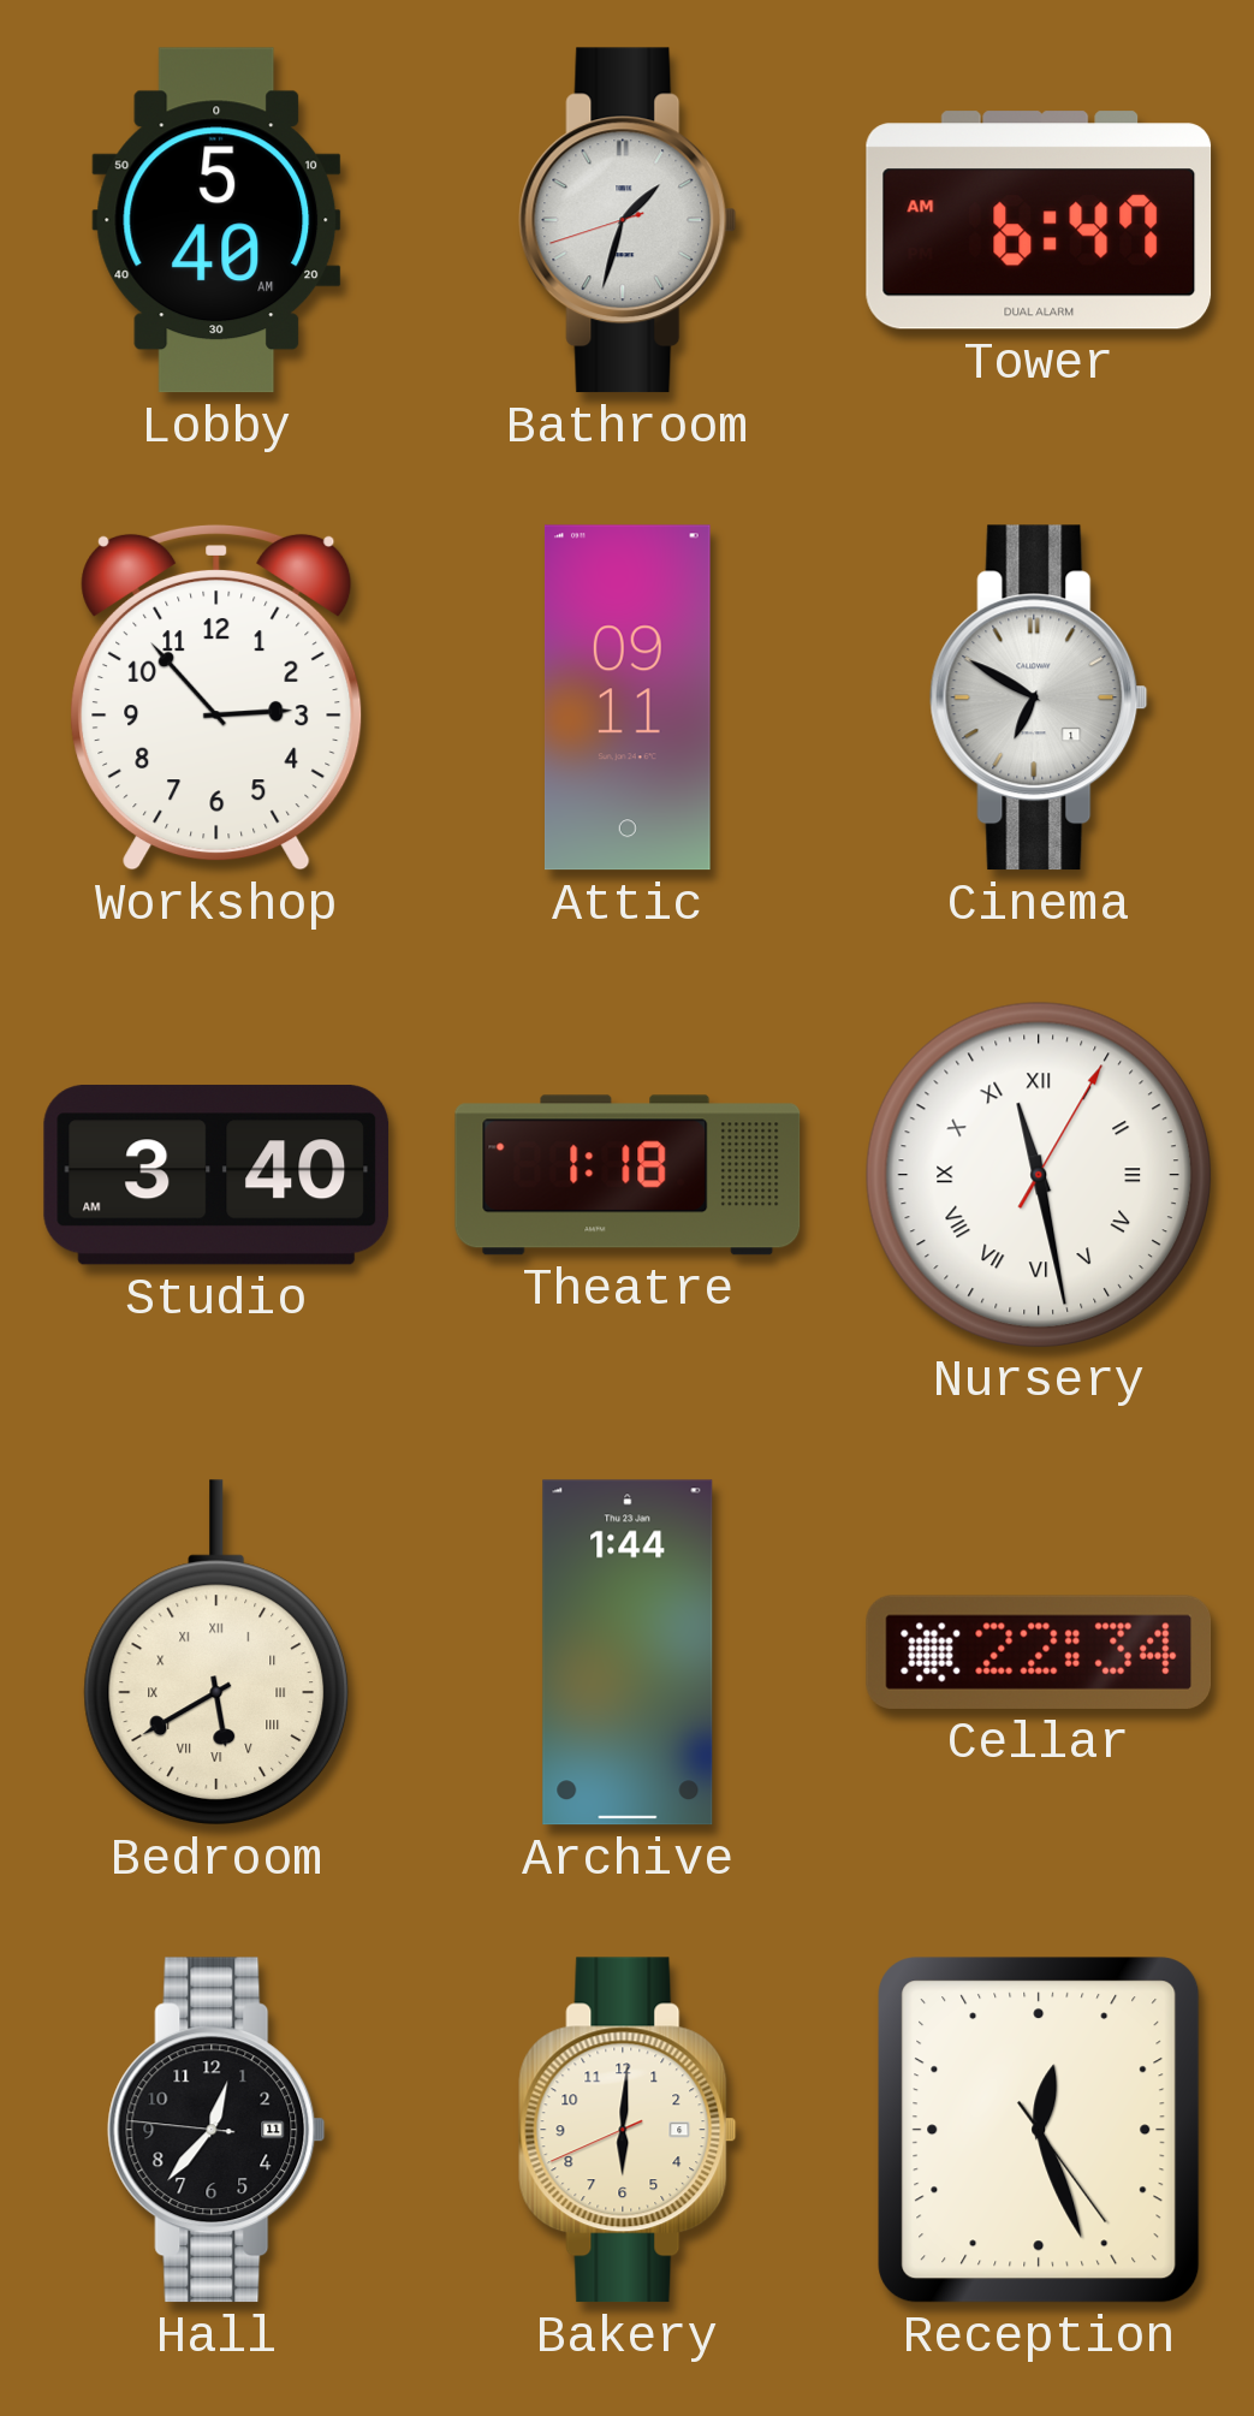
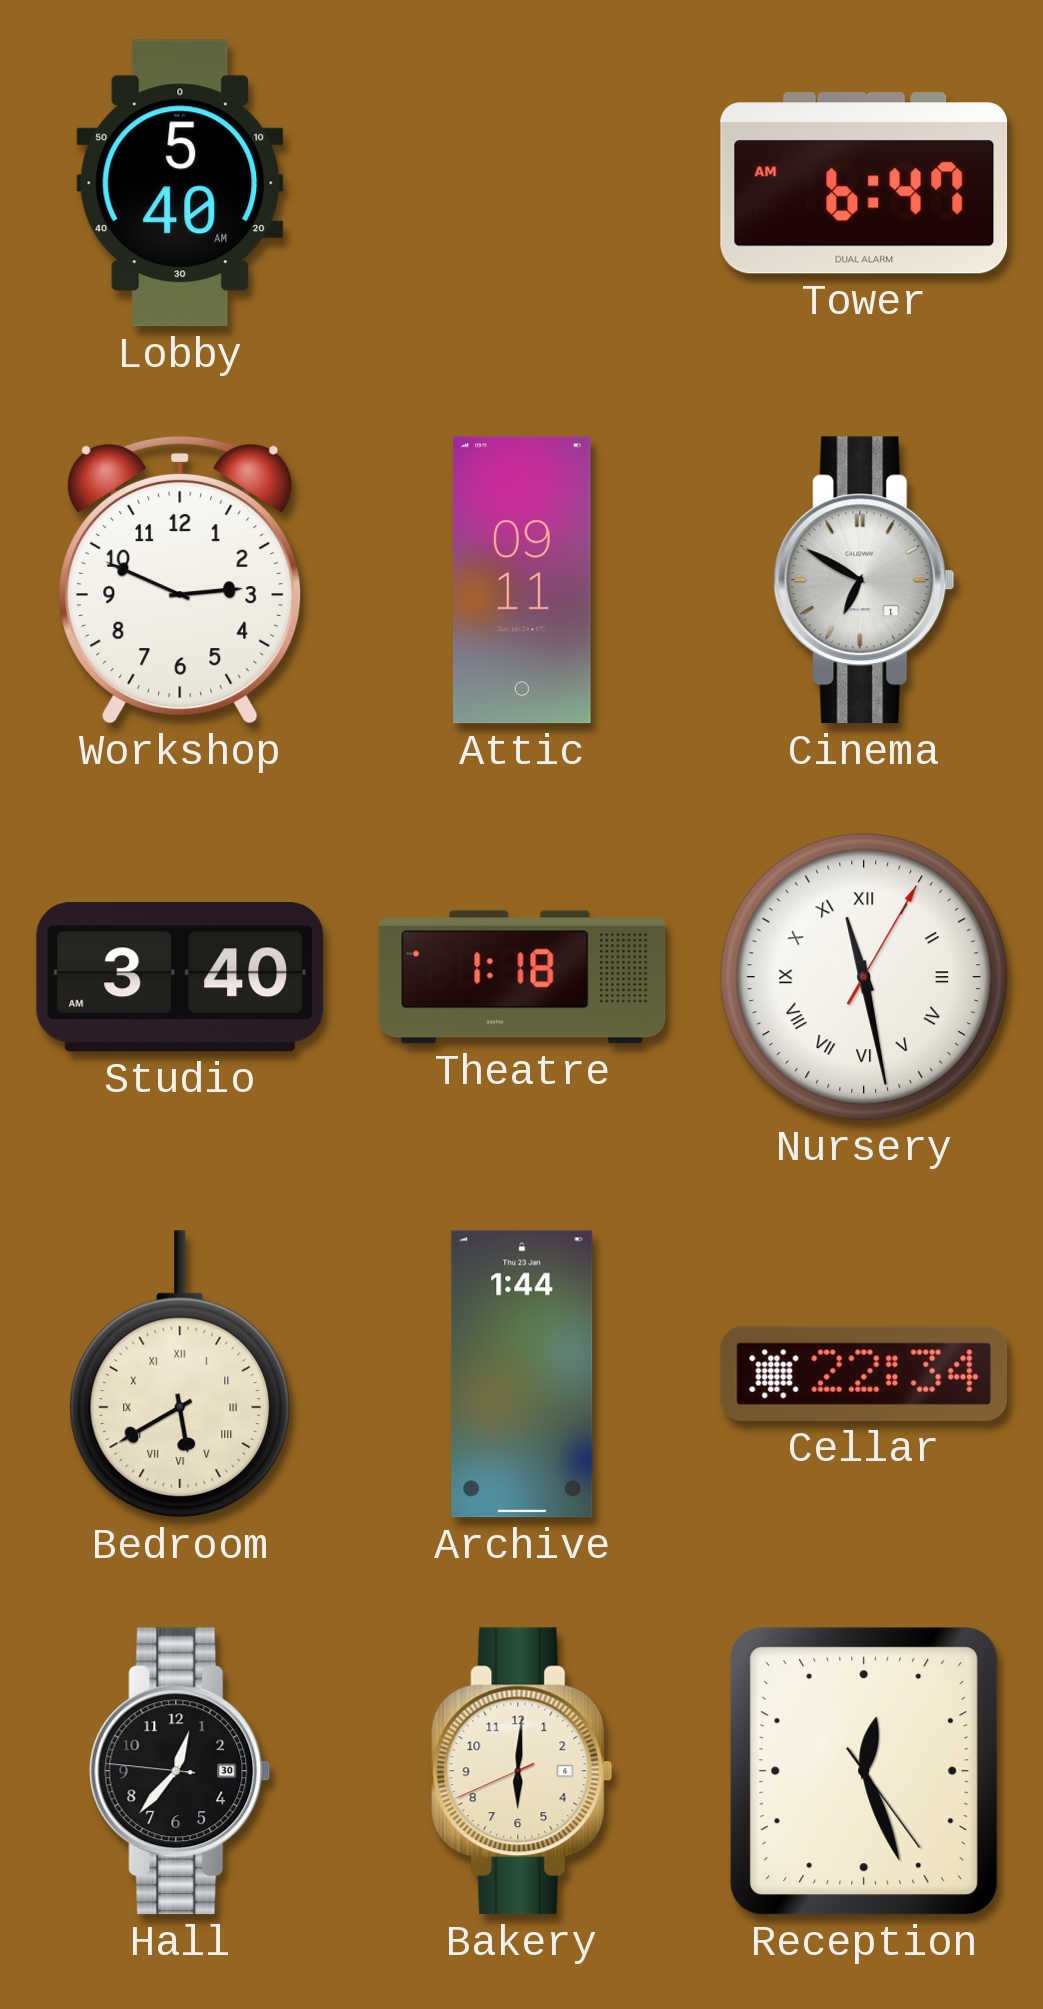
Bathroom: 1:32 -> none (628, 220)
Workshop: 2:53 -> 2:49 (180, 580)
Hall date: 11 -> 30 (180, 1771)
